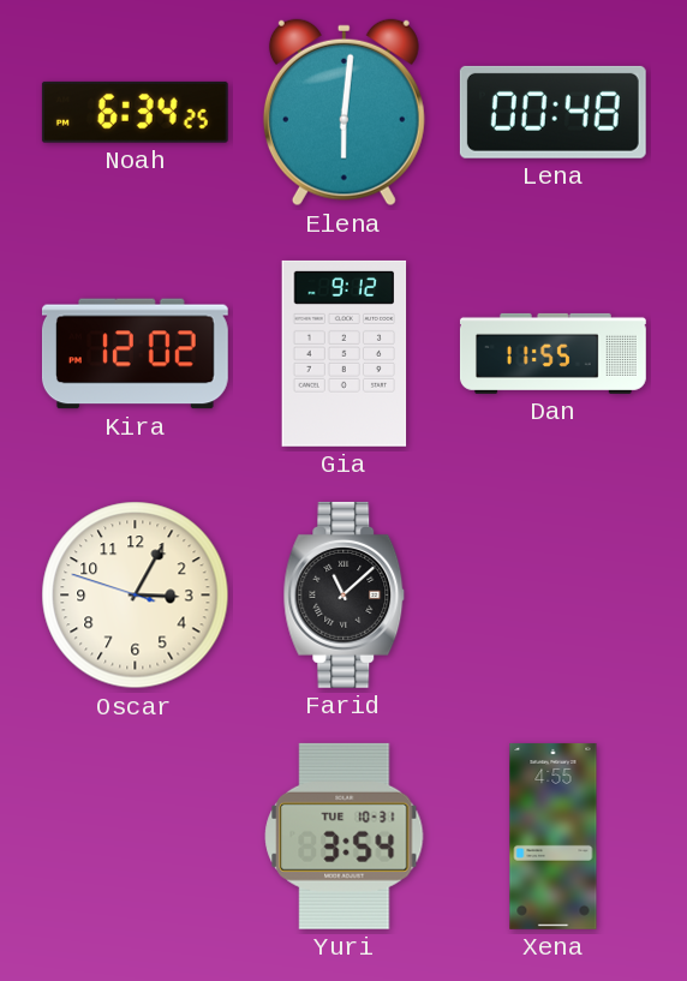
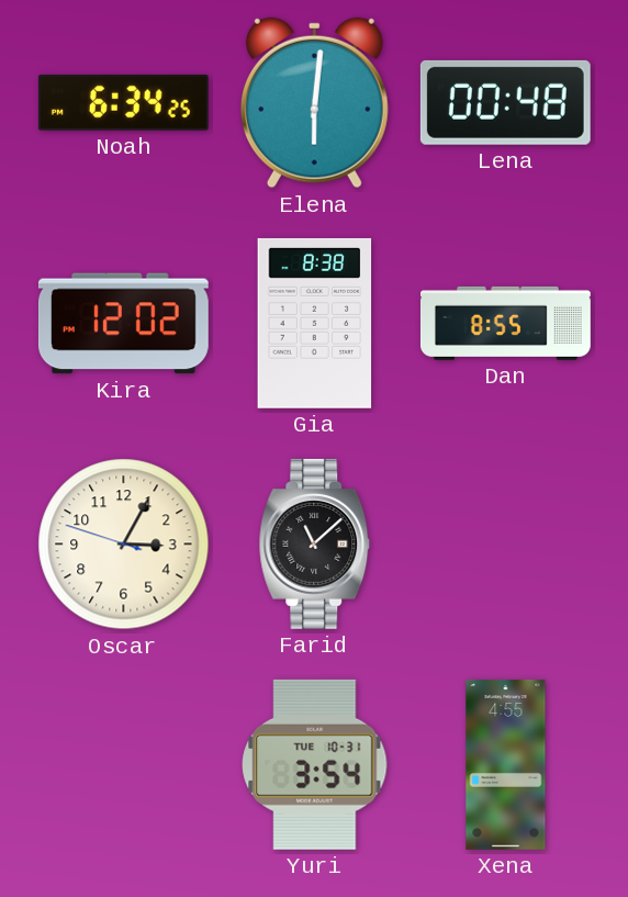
Gia: 9:12 -> 8:38 (315, 323)
Dan: 11:55 -> 8:55 (505, 323)
